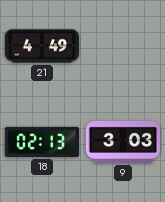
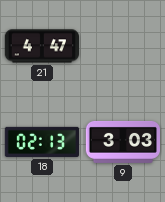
21: 4:49 -> 4:47 (41, 46)
